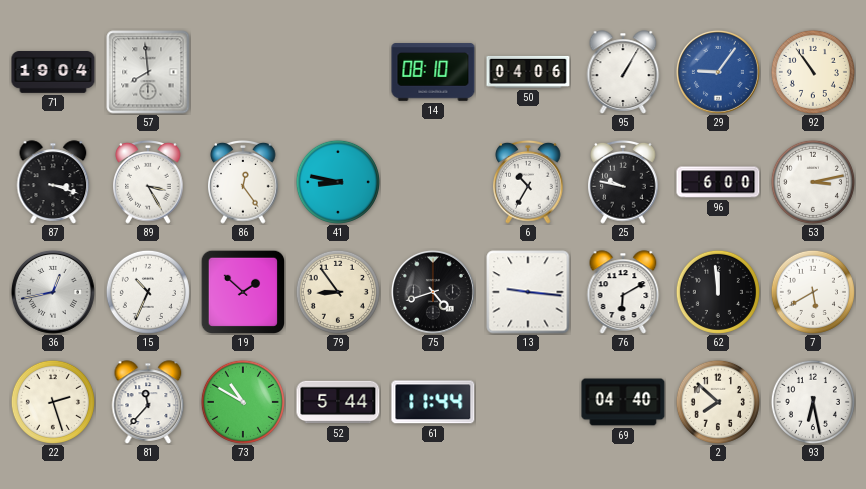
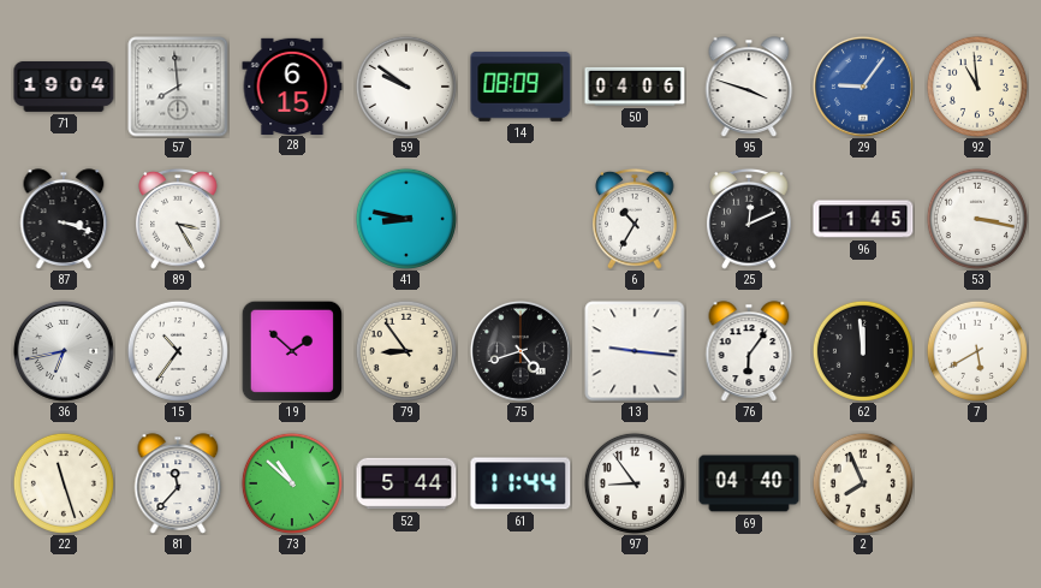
28: none -> 6:15 (292, 85)
59: none -> 9:51 (406, 87)
14: 08:10 -> 08:09 (520, 87)
95: 1:05 -> 3:48 (749, 87)
92: 10:54 -> 10:59 (977, 87)
86: 12:24 -> none (243, 183)
25: 9:47 -> 12:11 (749, 220)
96: 6:00 -> 1:45 (863, 219)
53: 3:13 -> 3:17 (977, 219)
36: 12:43 -> 6:43 (64, 351)
15: 10:34 -> 10:36 (178, 351)
76: 6:10 -> 6:06 (749, 351)
22: 2:27 -> 11:27 (64, 483)
73: 10:50 -> 10:52 (292, 483)
97: none -> 8:54 (635, 483)
2: 7:52 -> 7:56 (863, 483)
93: 6:28 -> none (813, 402)
